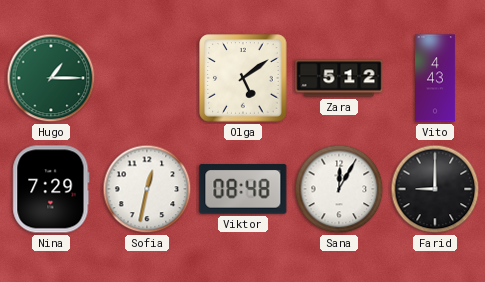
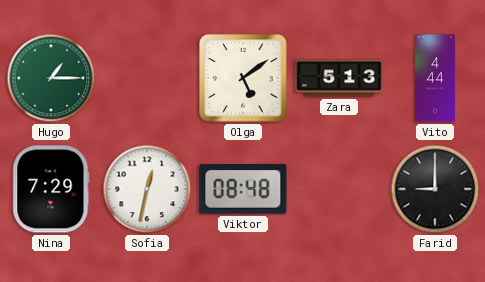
Zara: 5:12 -> 5:13 (339, 78)
Vito: 4:43 -> 4:44 (436, 78)
Sana: 12:05 -> none (339, 189)
